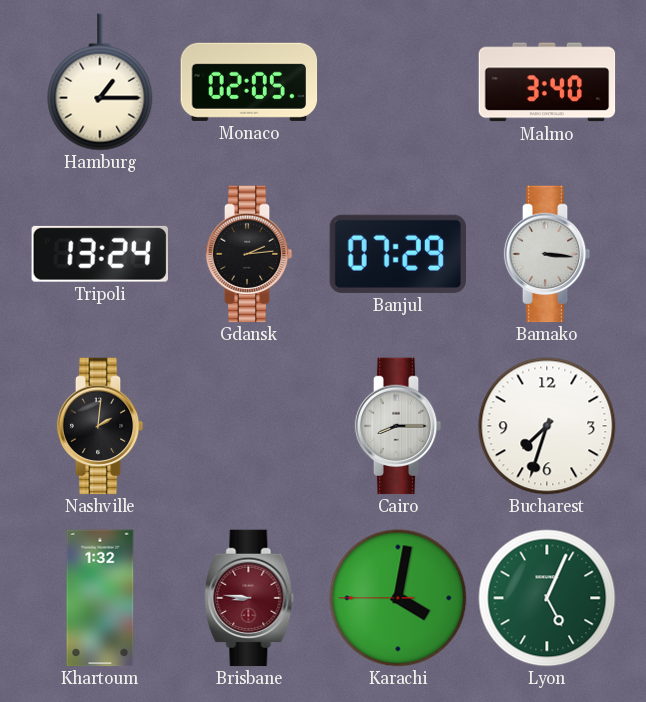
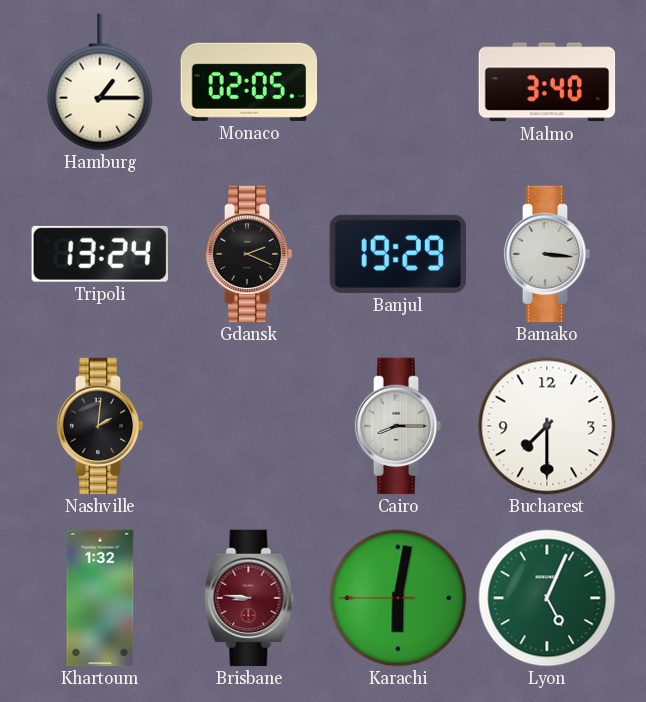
Gdansk: 2:14 -> 2:19 (249, 254)
Banjul: 07:29 -> 19:29 (397, 254)
Bucharest: 7:33 -> 7:30 (547, 426)
Karachi: 4:01 -> 6:01 (398, 598)
